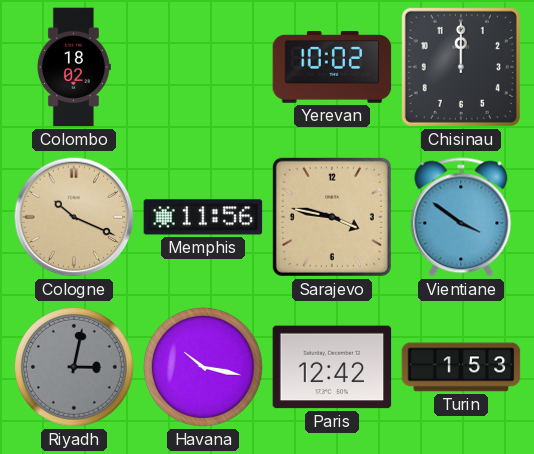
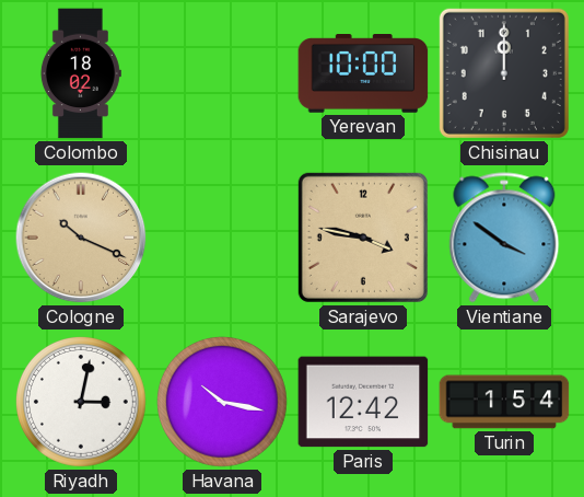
Yerevan: 10:02 -> 10:00 (363, 74)
Memphis: 11:56 -> none (203, 217)
Riyadh dial: grey -> white (81, 402)
Turin: 1:53 -> 1:54 (504, 402)
